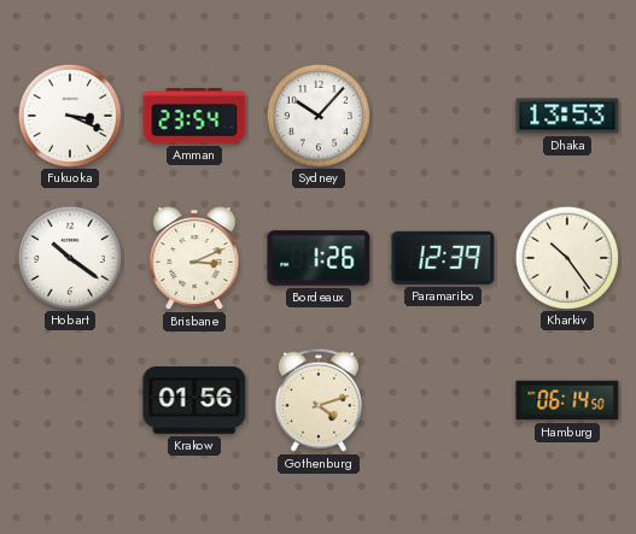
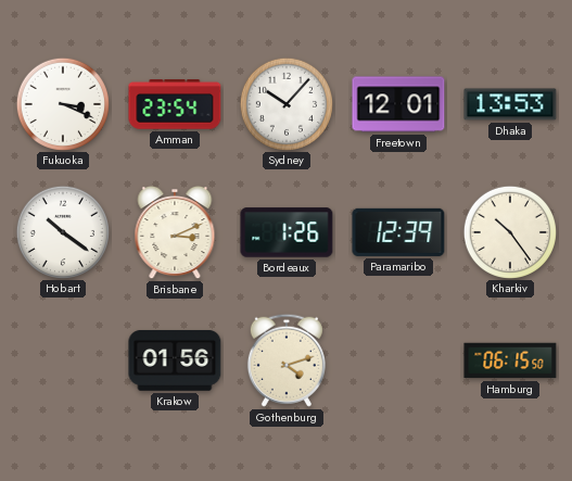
Freetown: none -> 12:01 (398, 104)
Hamburg: 06:14 -> 06:15 (510, 360)
